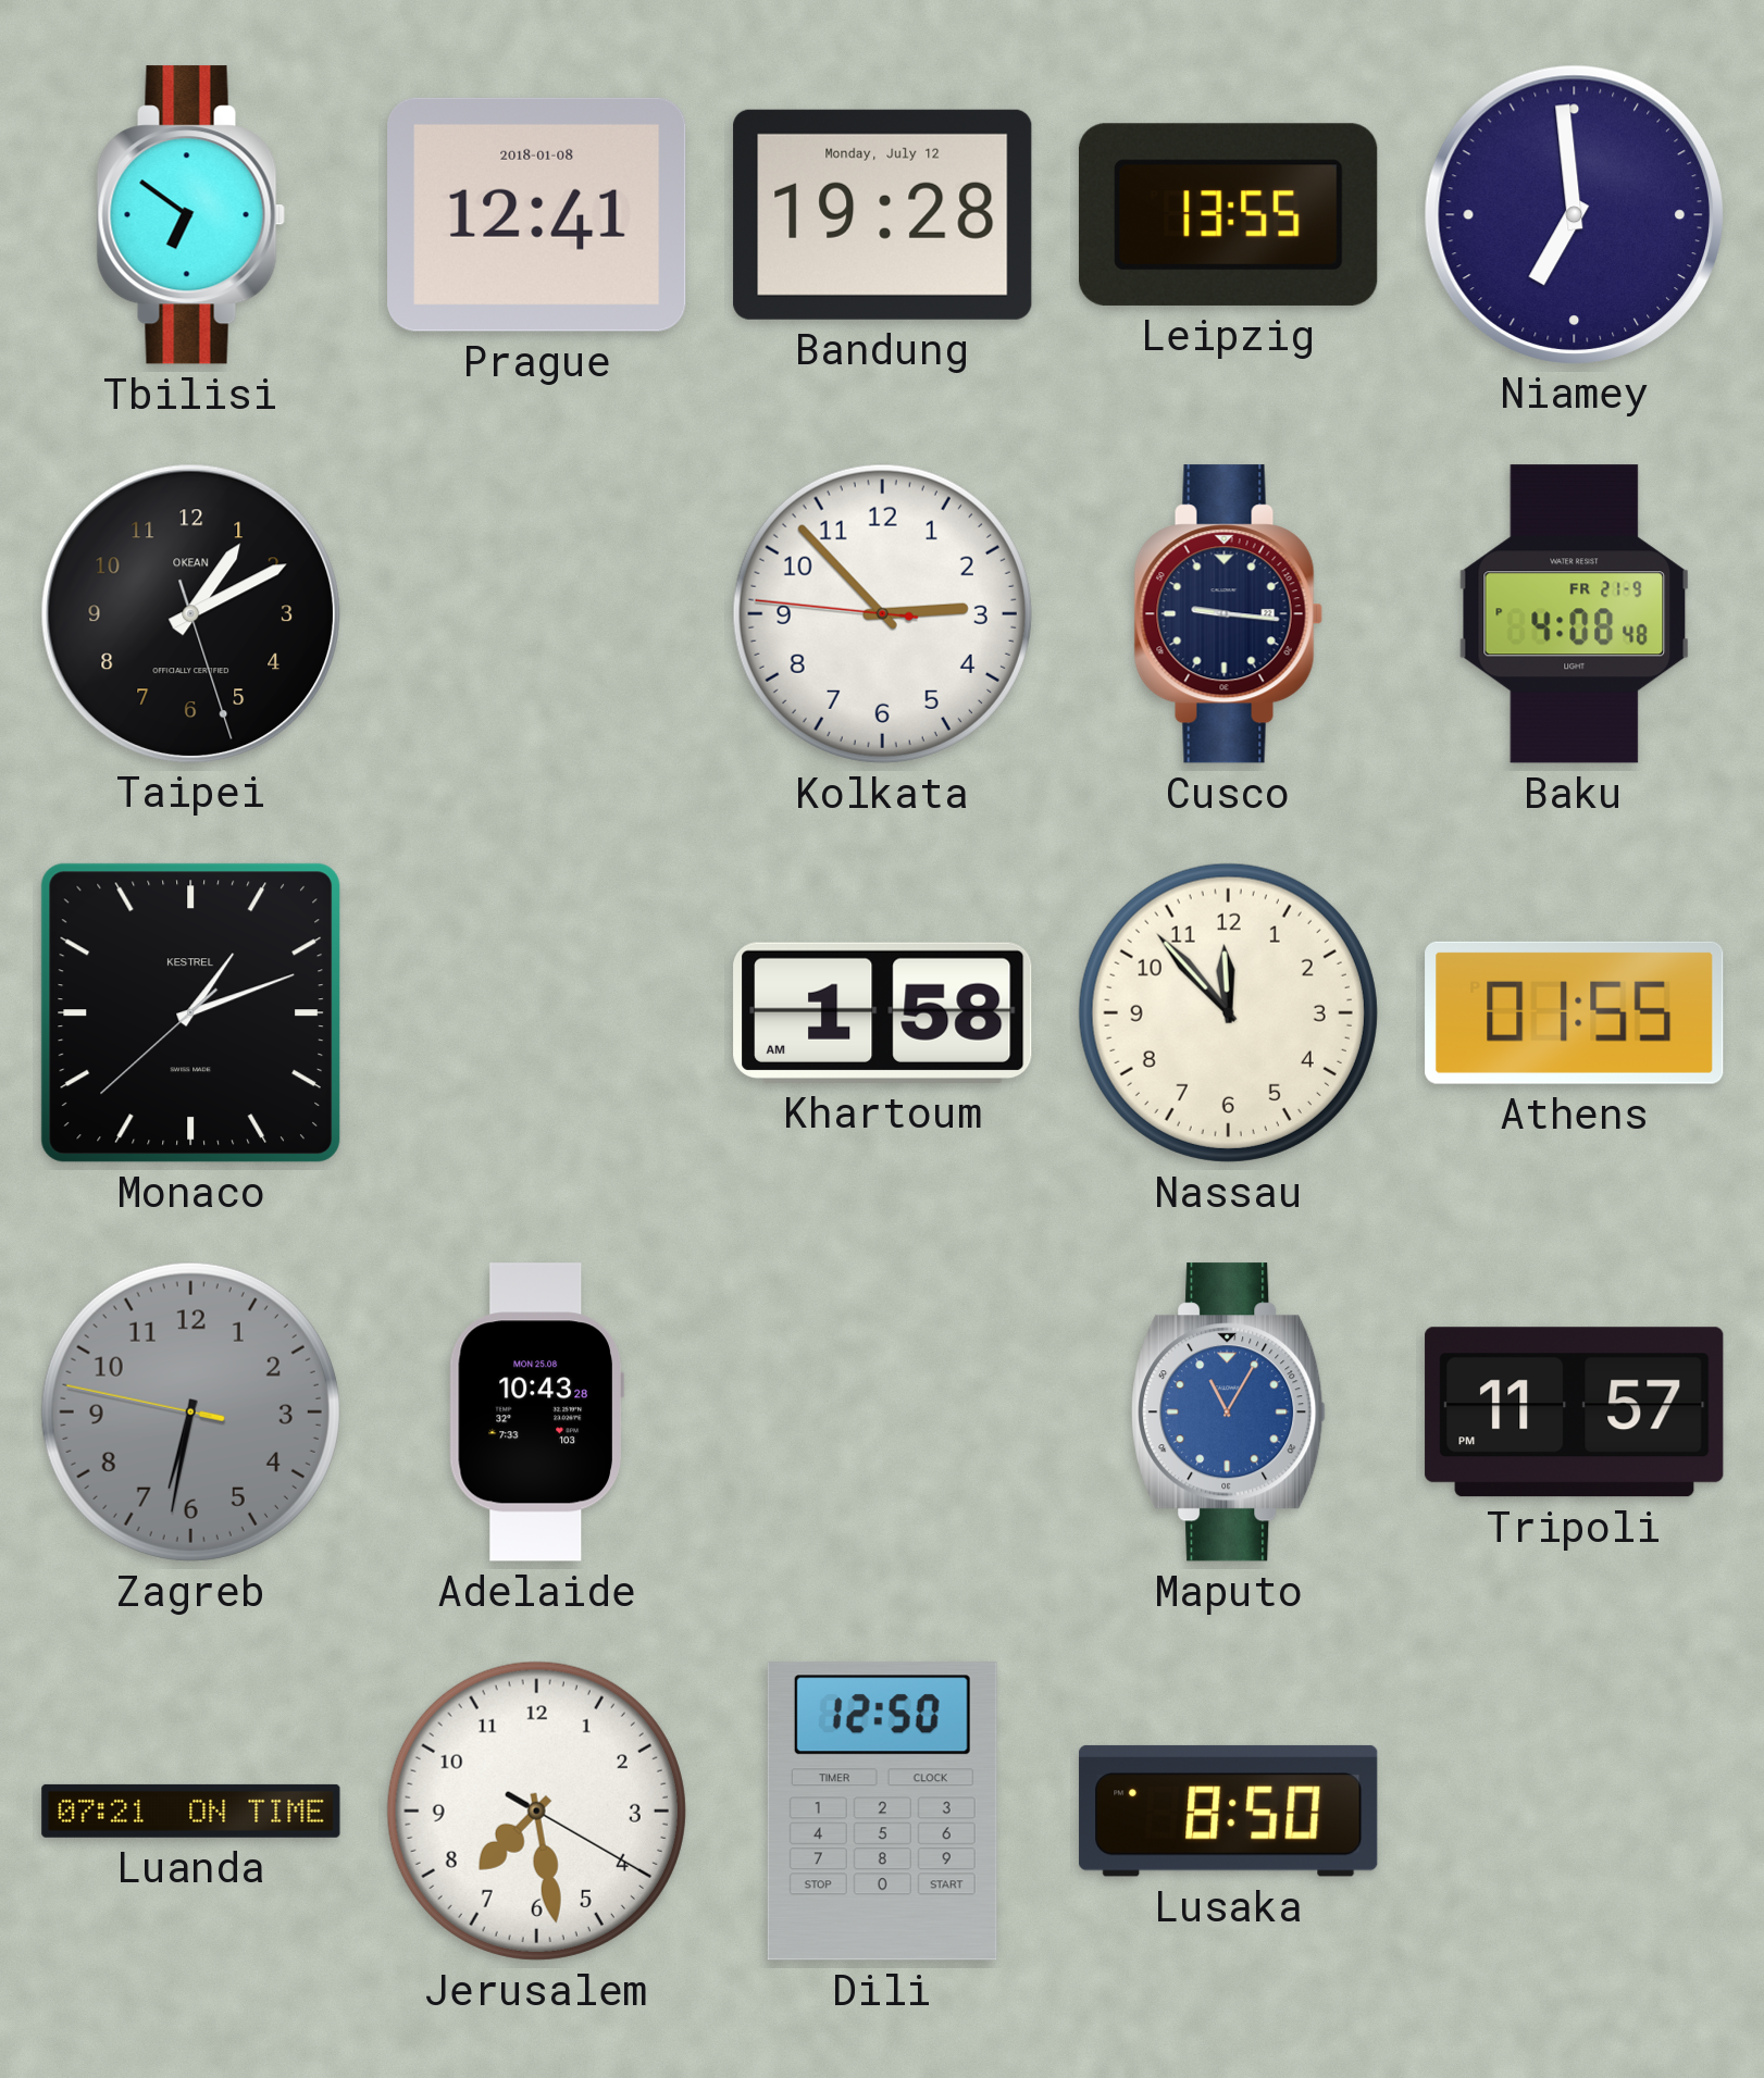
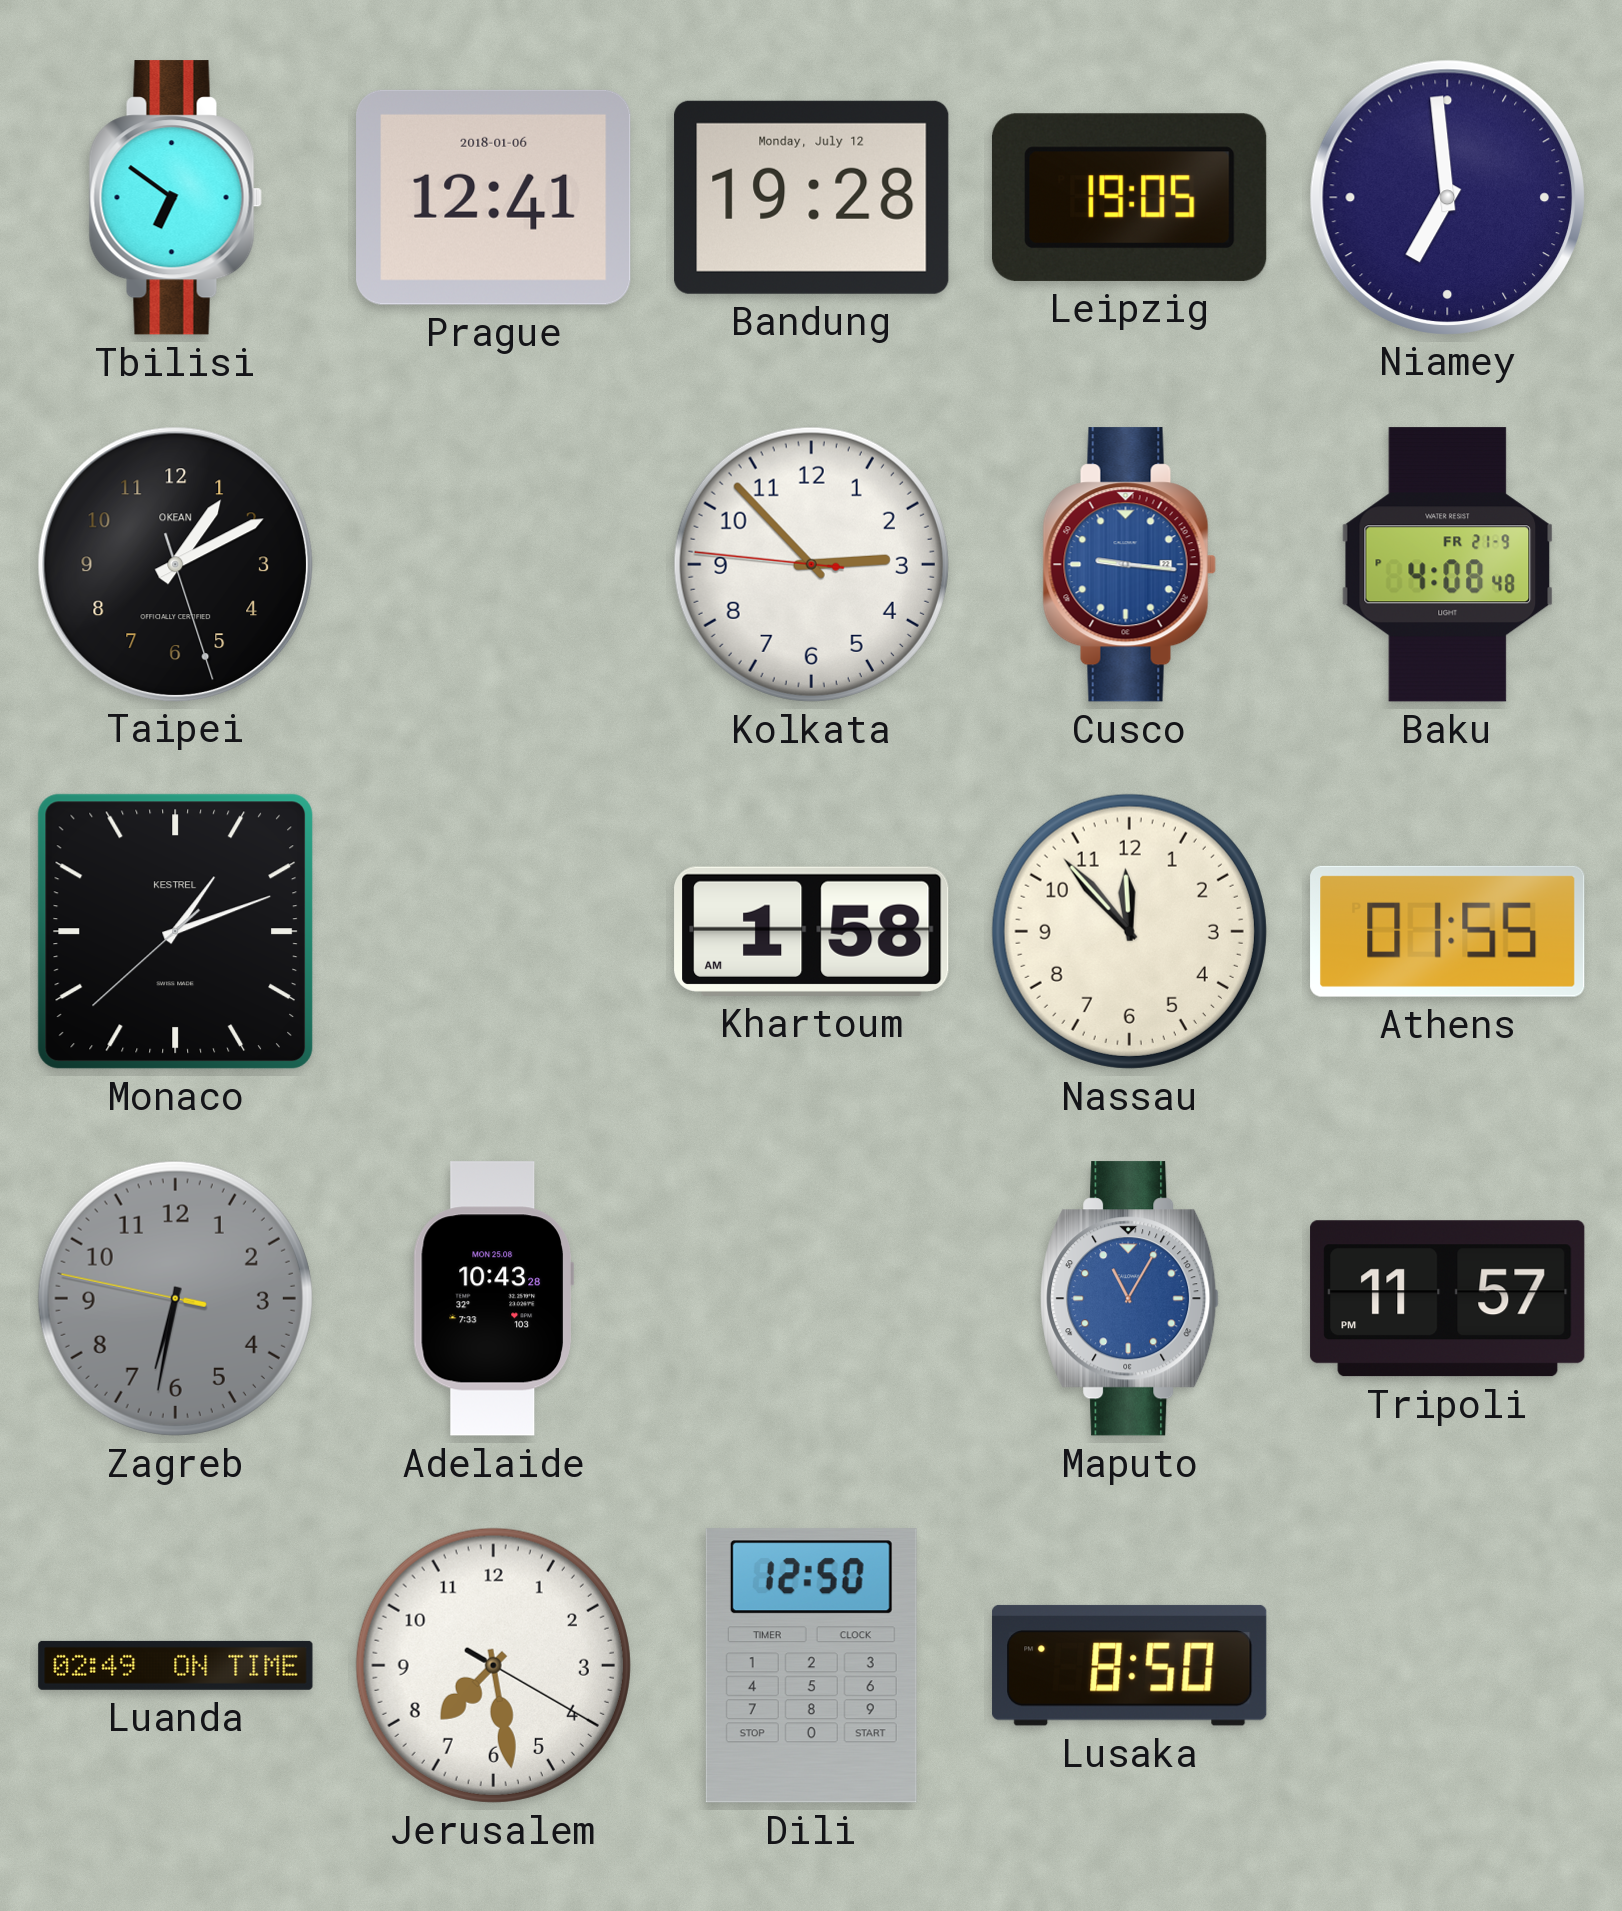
Prague date: 2018-01-08 -> 2018-01-06 (494, 197)
Leipzig: 13:55 -> 19:05 (1129, 197)
Cusco dial: navy -> blue (1129, 565)
Luanda: 07:21 -> 02:49 (176, 1665)
